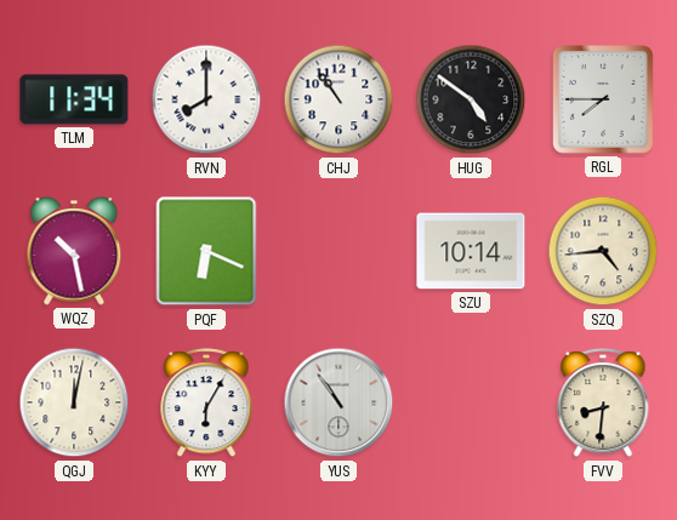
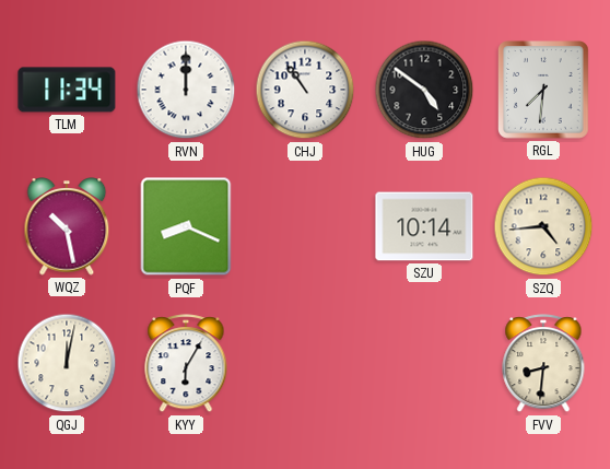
RVN: 8:00 -> 12:00 (186, 90)
RGL: 7:45 -> 7:31 (544, 90)
PQF: 6:19 -> 8:19 (186, 226)
YUS: 10:54 -> none (338, 402)
